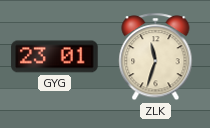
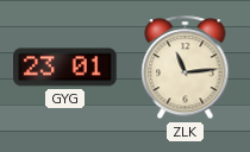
ZLK: 11:33 -> 11:14 (186, 68)
